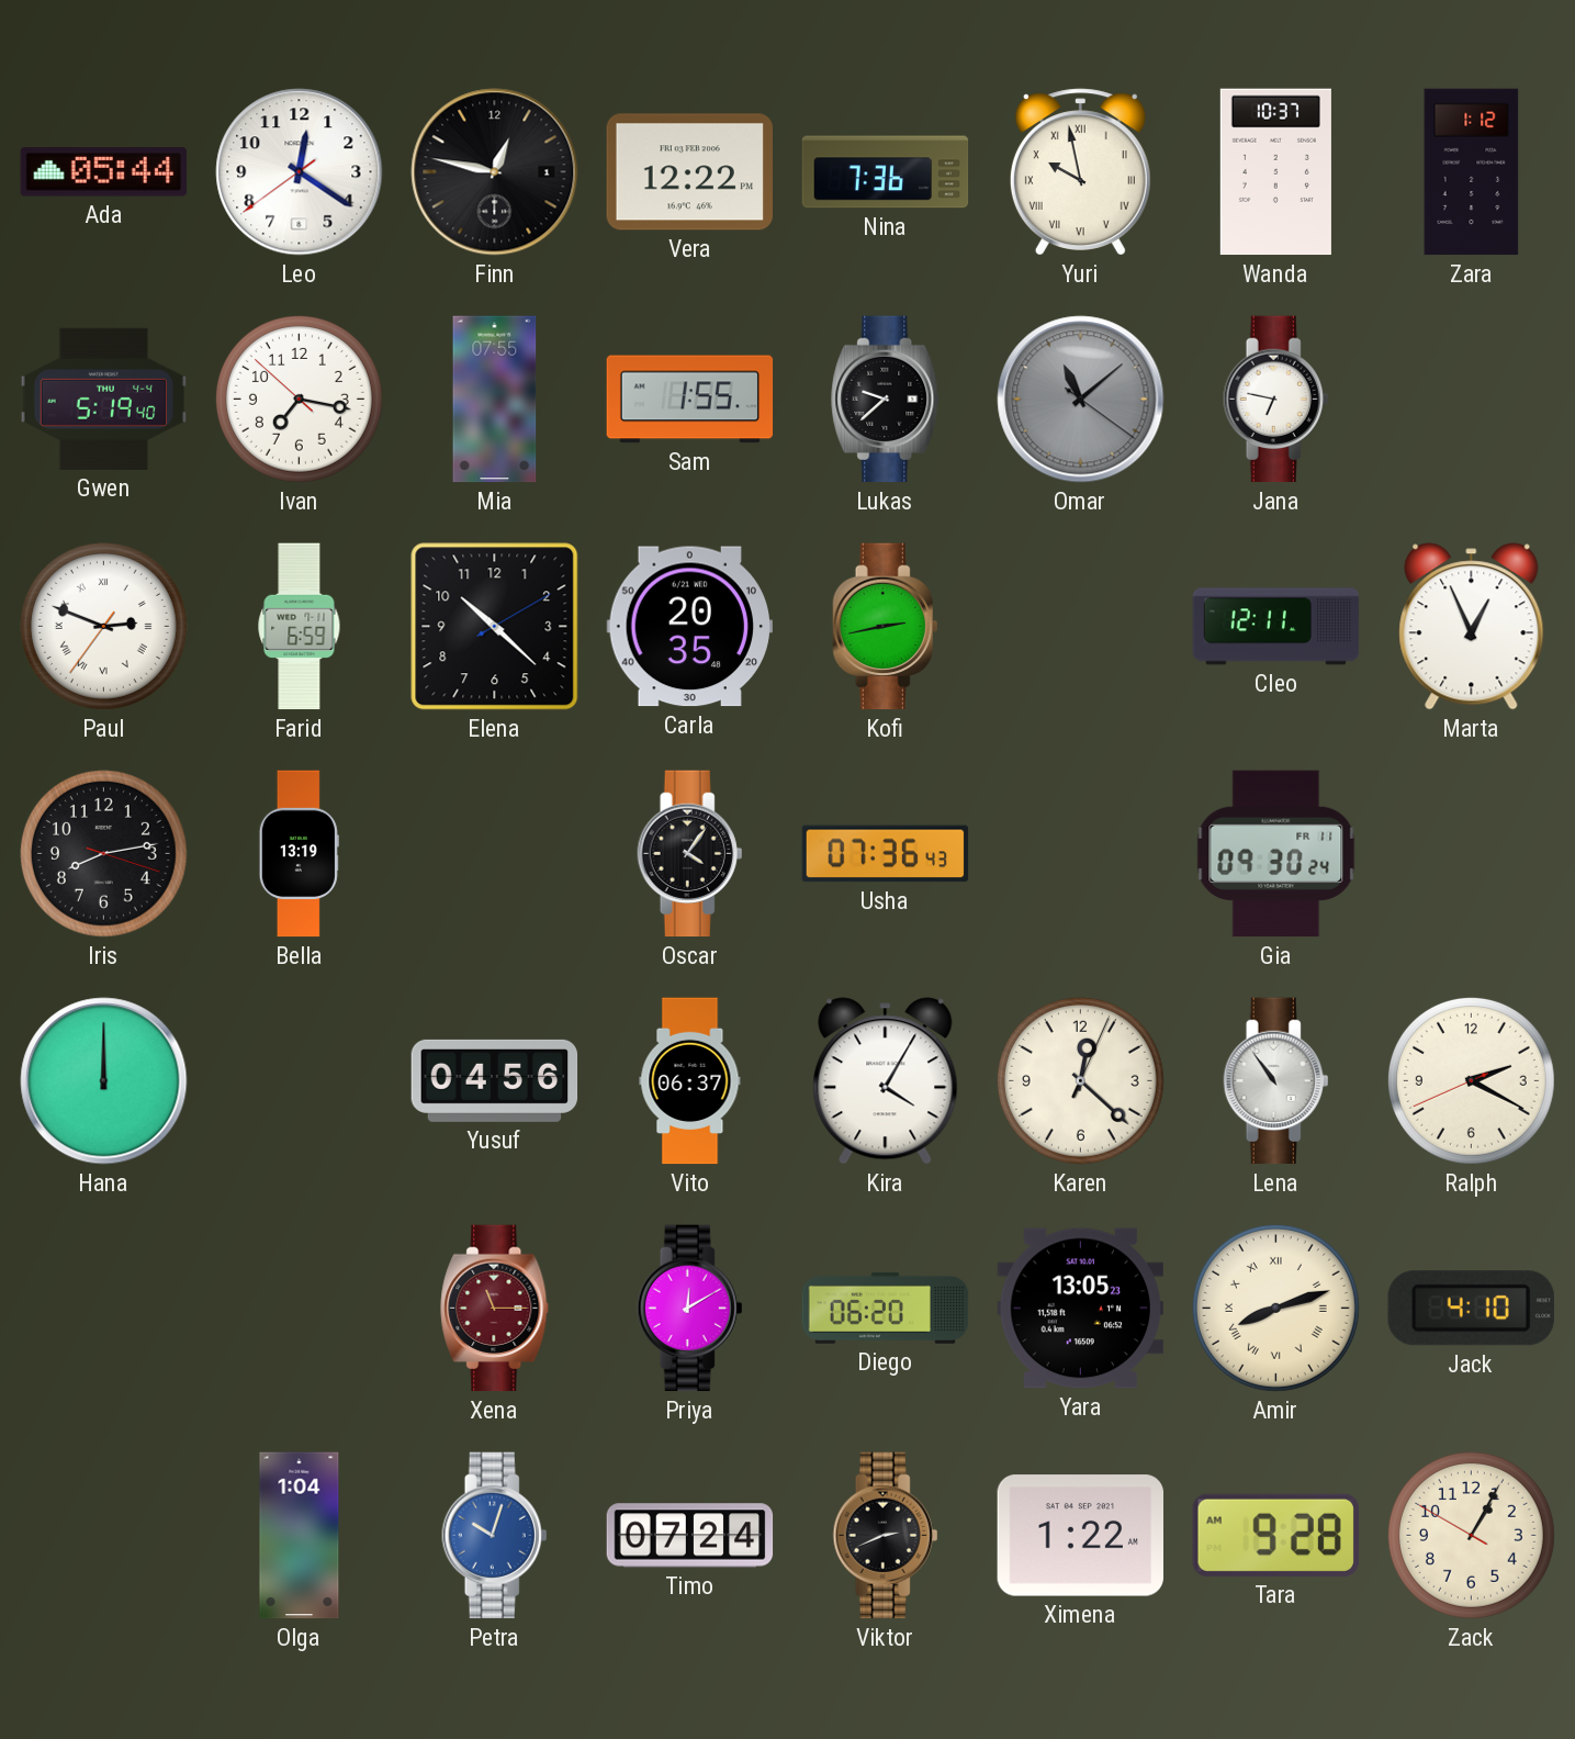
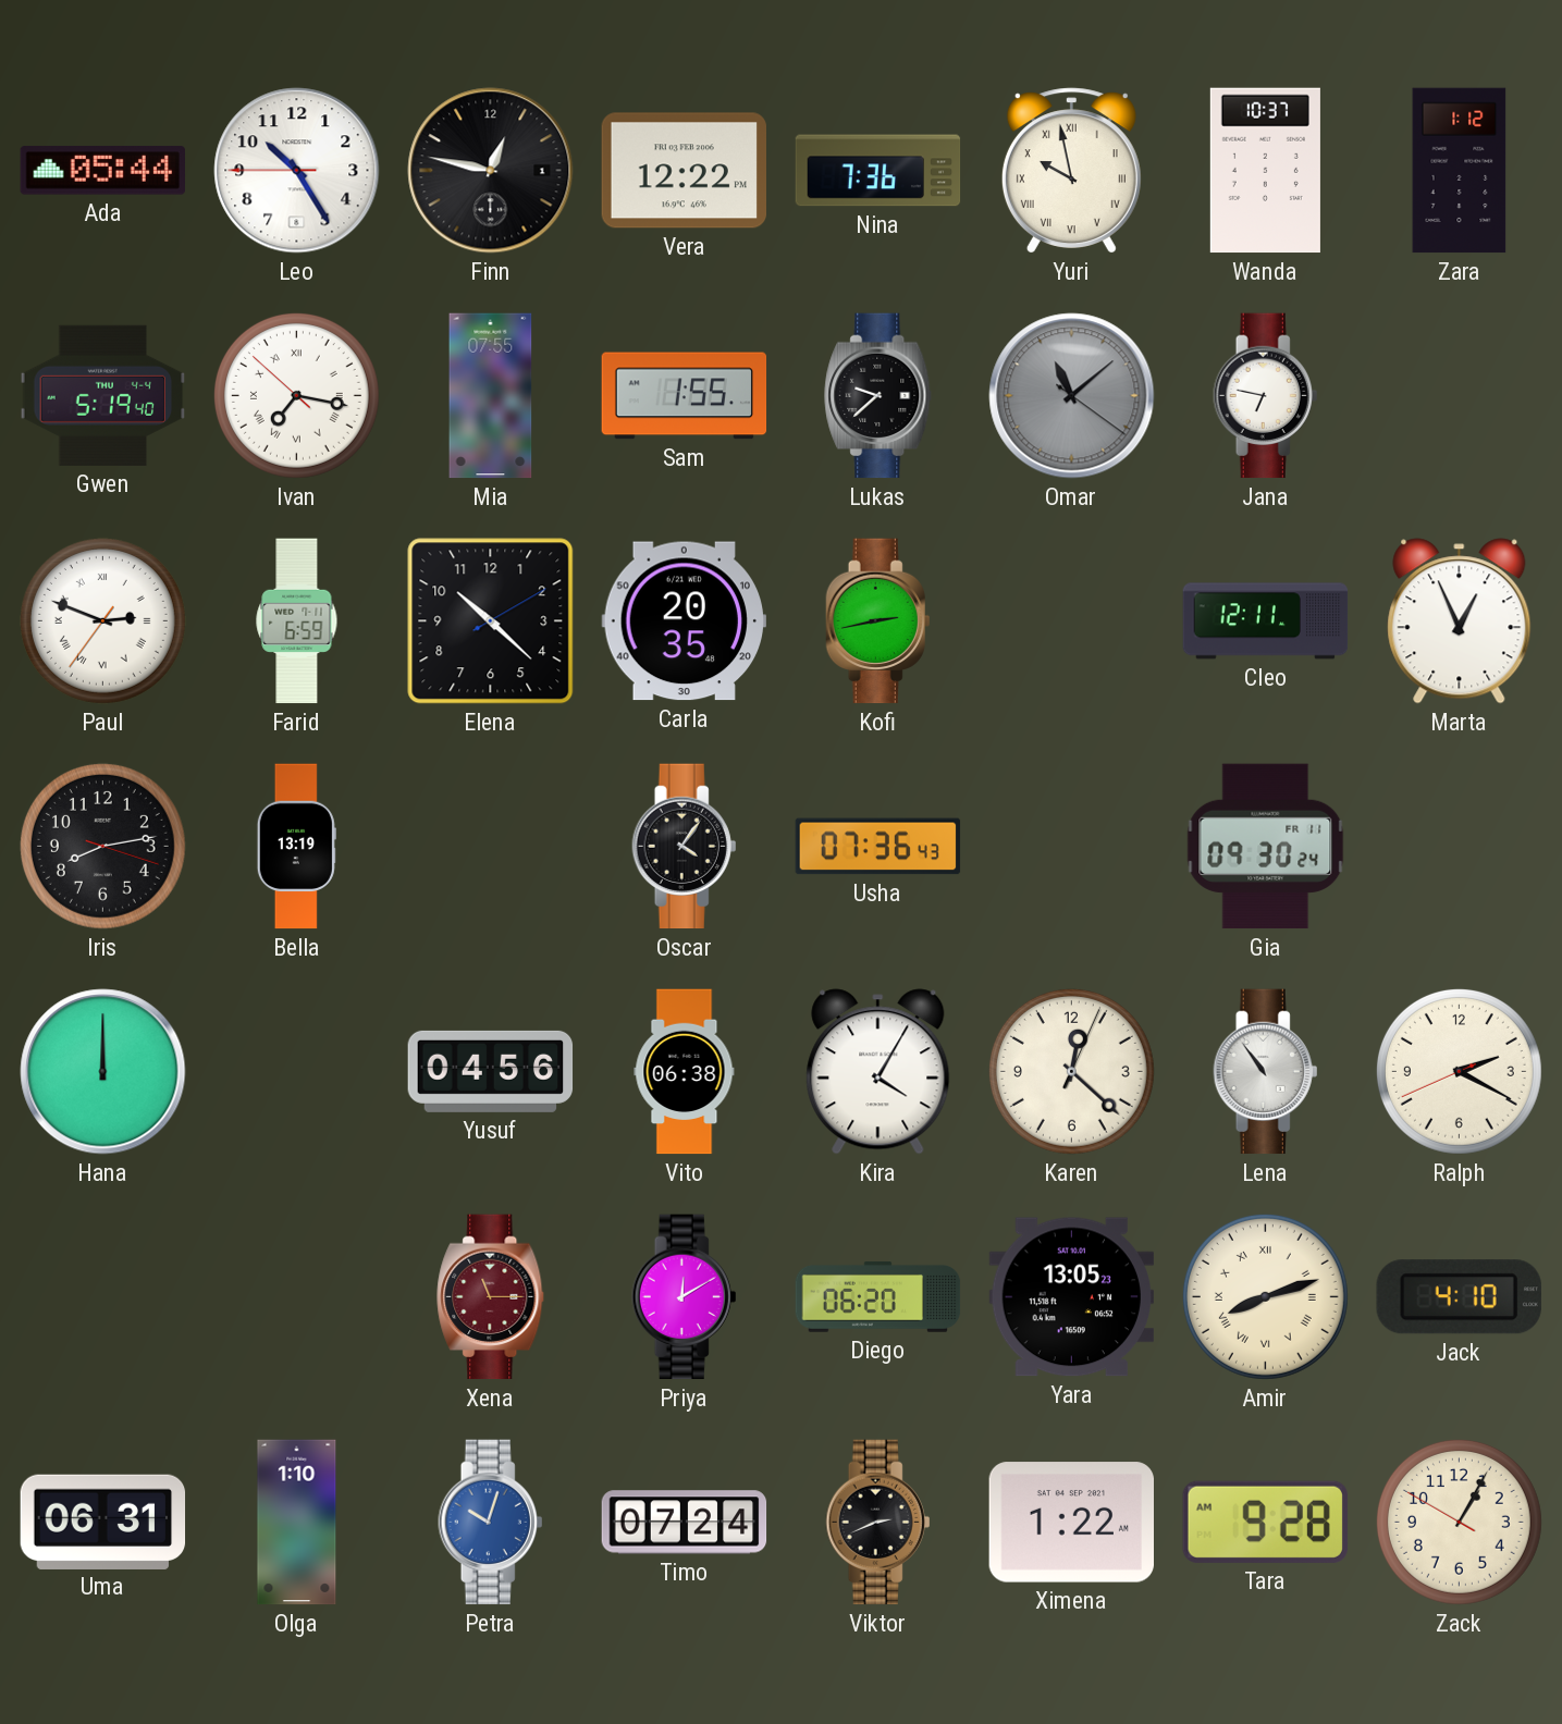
Leo: 12:20 -> 10:24 (297, 171)
Ivan numerals: Arabic -> Roman (296, 395)
Vito: 06:37 -> 06:38 (685, 1072)
Uma: none -> 06:31 (103, 1522)
Olga: 1:04 -> 1:10 (297, 1523)
